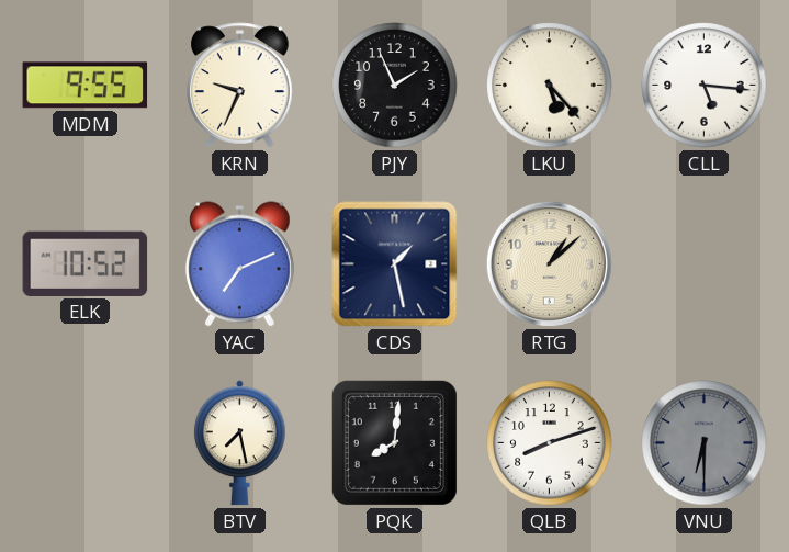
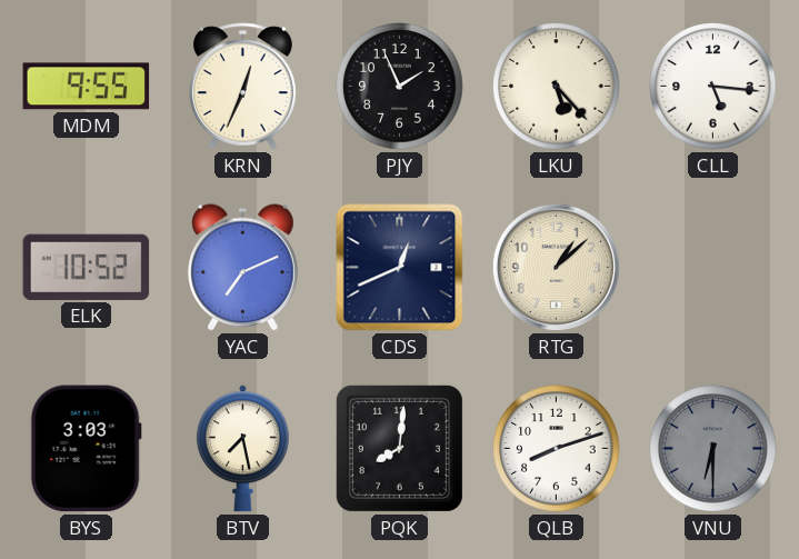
KRN: 9:34 -> 12:34 (243, 87)
CDS: 1:28 -> 12:41 (400, 268)
BYS: none -> 3:03 (86, 449)
